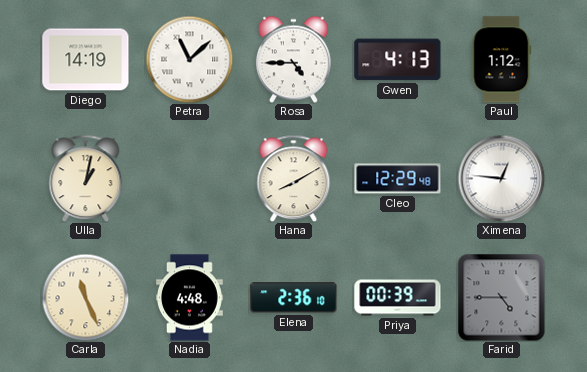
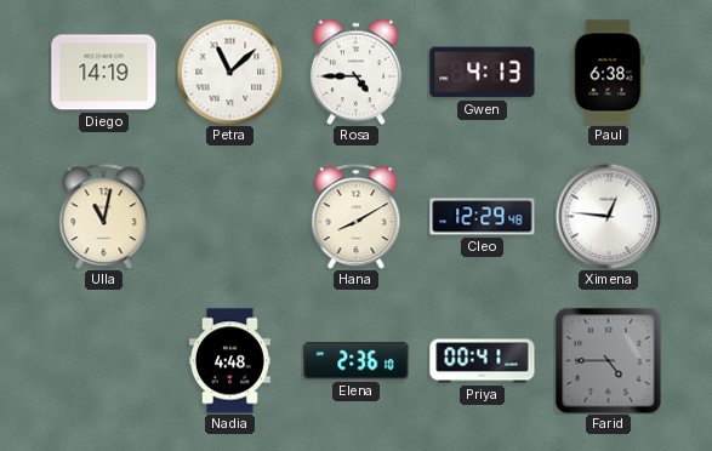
Paul: 1:12 -> 6:38 (609, 73)
Ulla: 1:02 -> 11:02 (104, 216)
Carla: 11:26 -> none (85, 297)
Priya: 00:39 -> 00:41 (483, 361)
